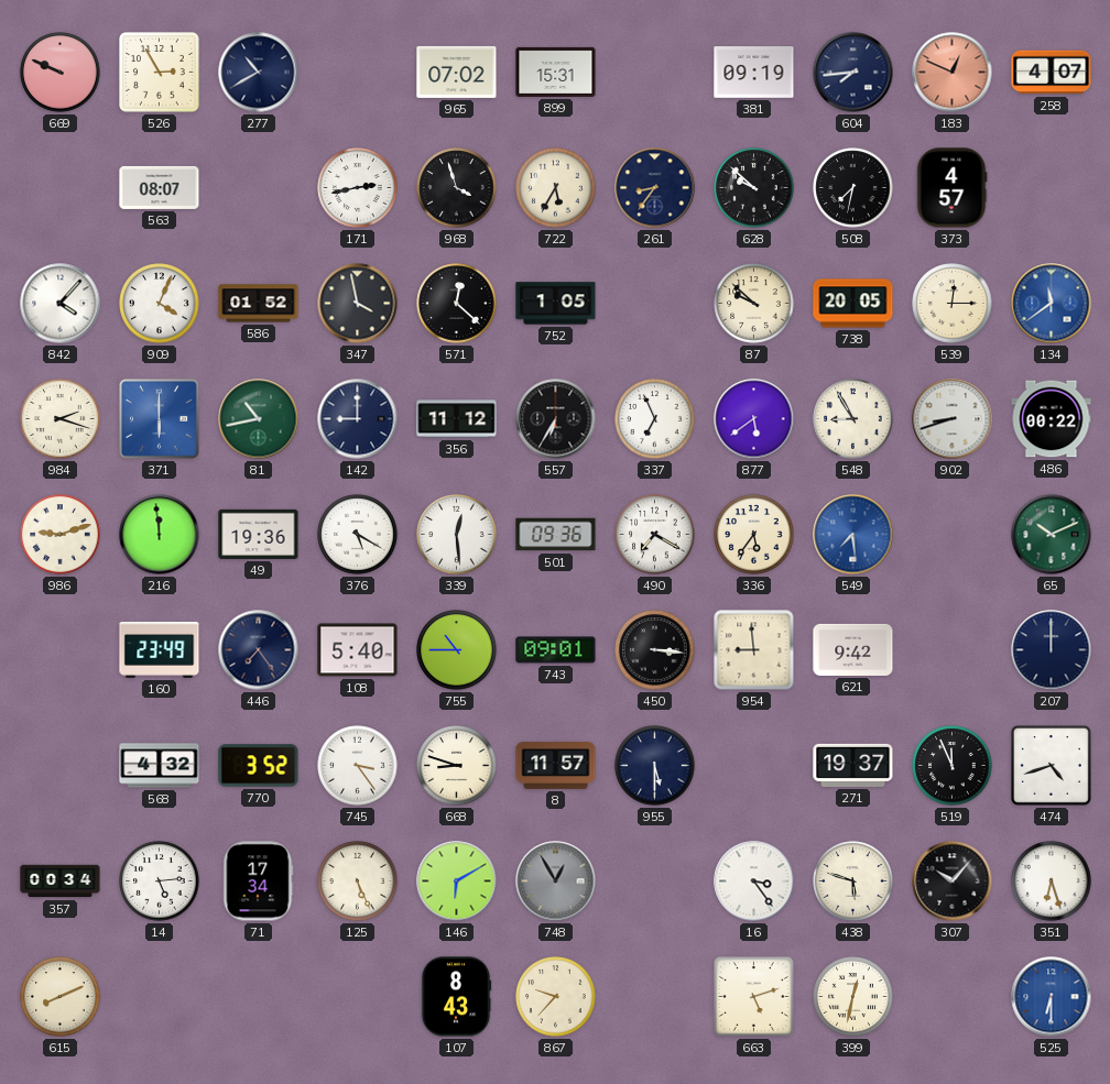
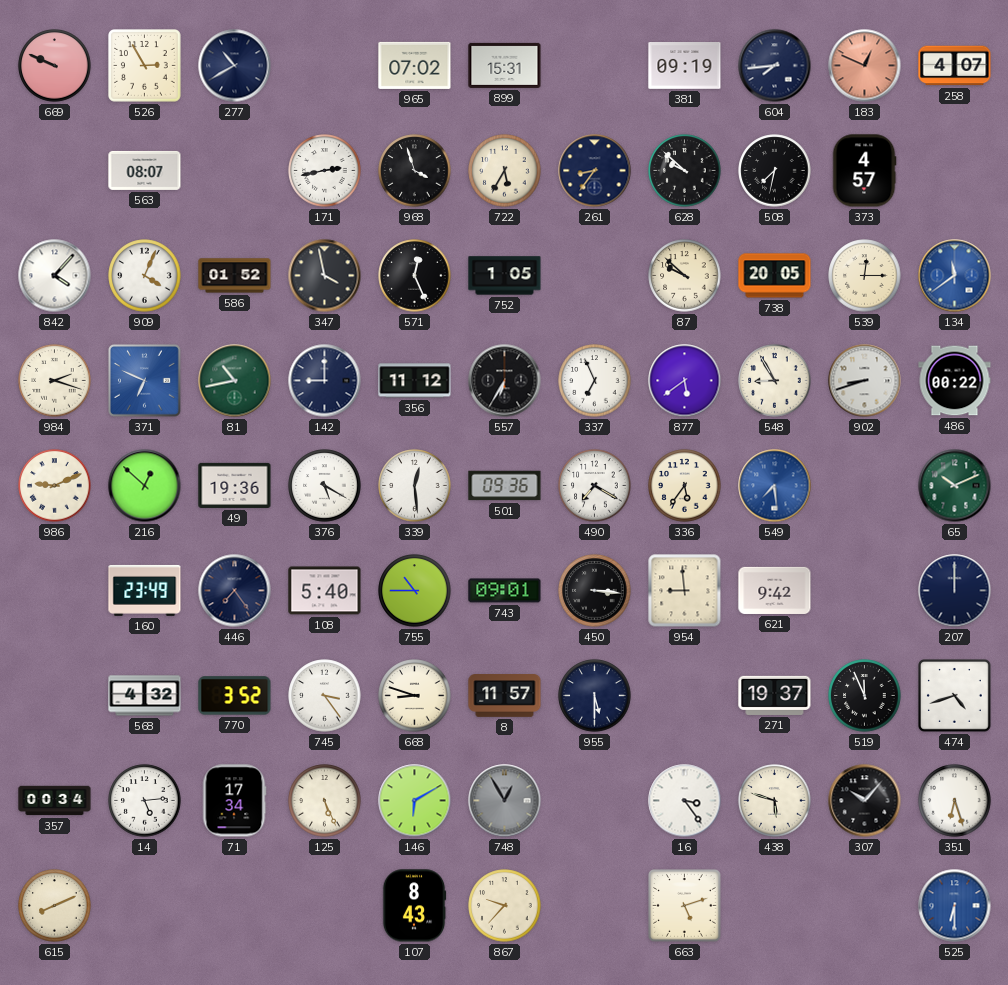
571: 12:22 -> 12:26 (415, 276)
371: 6:00 -> 6:49 (144, 380)
986: 9:12 -> 9:11 (55, 486)
216: 11:59 -> 12:52 (145, 486)
399: 12:32 -> none (853, 997)
